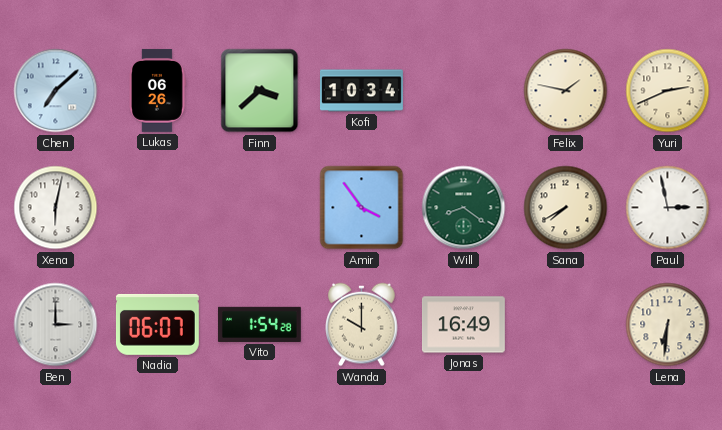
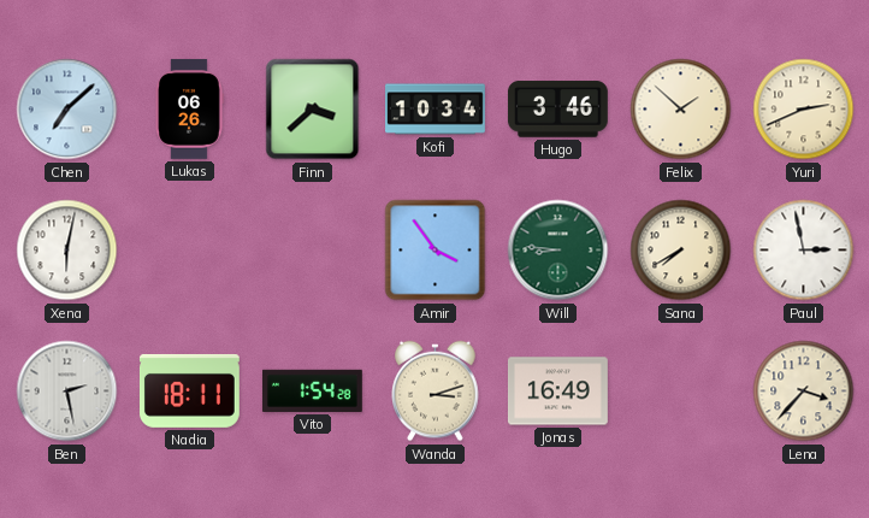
Hugo: none -> 3:46 (557, 110)
Felix: 1:47 -> 1:52 (681, 110)
Will: 8:21 -> 8:46 (558, 251)
Ben: 3:00 -> 2:28 (67, 392)
Nadia: 06:07 -> 18:11 (189, 390)
Wanda: 10:00 -> 3:12 (436, 392)
Lena: 6:31 -> 3:37 (804, 392)
